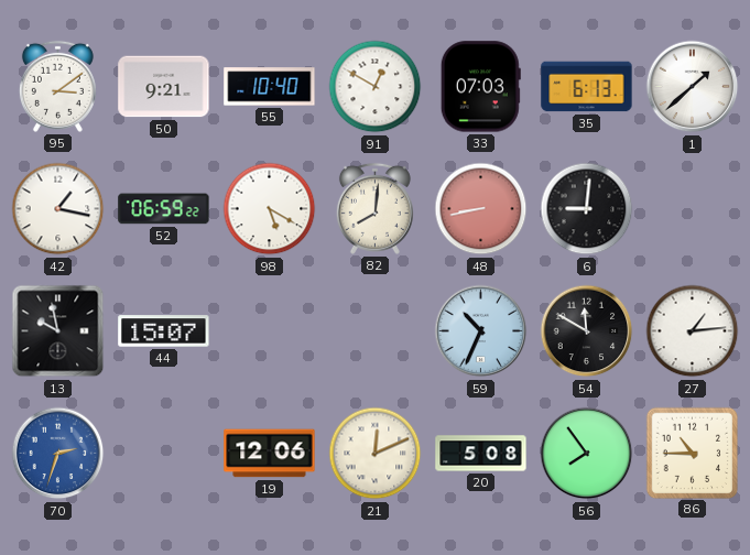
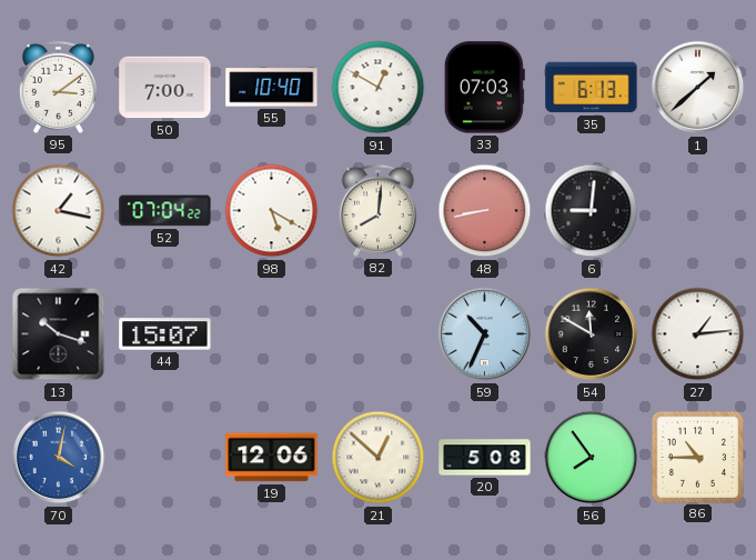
50: 9:21 -> 7:00 (165, 88)
52: 06:59 -> 07:04 (165, 211)
13: 9:58 -> 10:18 (59, 334)
70: 2:33 -> 4:02 (59, 458)
21: 12:11 -> 12:52 (379, 458)
